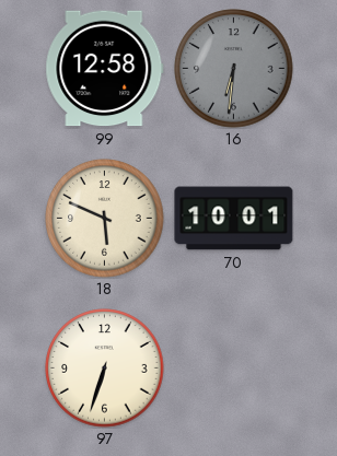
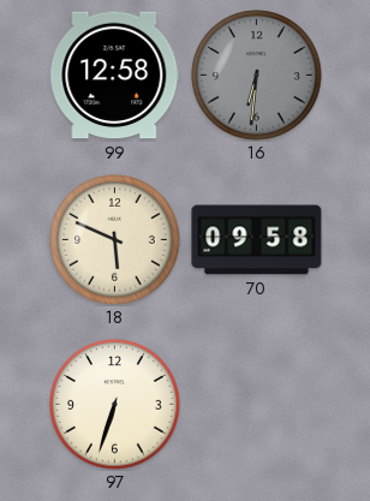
70: 10:01 -> 09:58 (257, 240)
